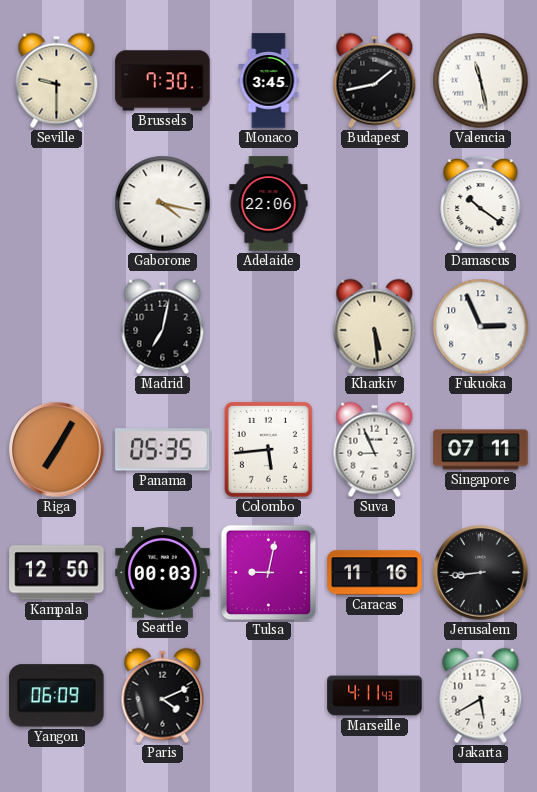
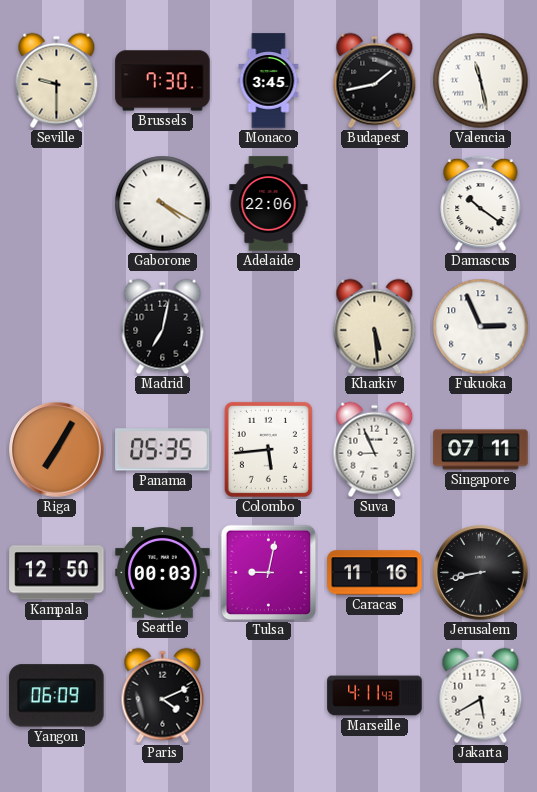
Gaborone: 4:17 -> 4:20 (163, 204)
Jerusalem: 8:44 -> 8:43 (481, 573)
